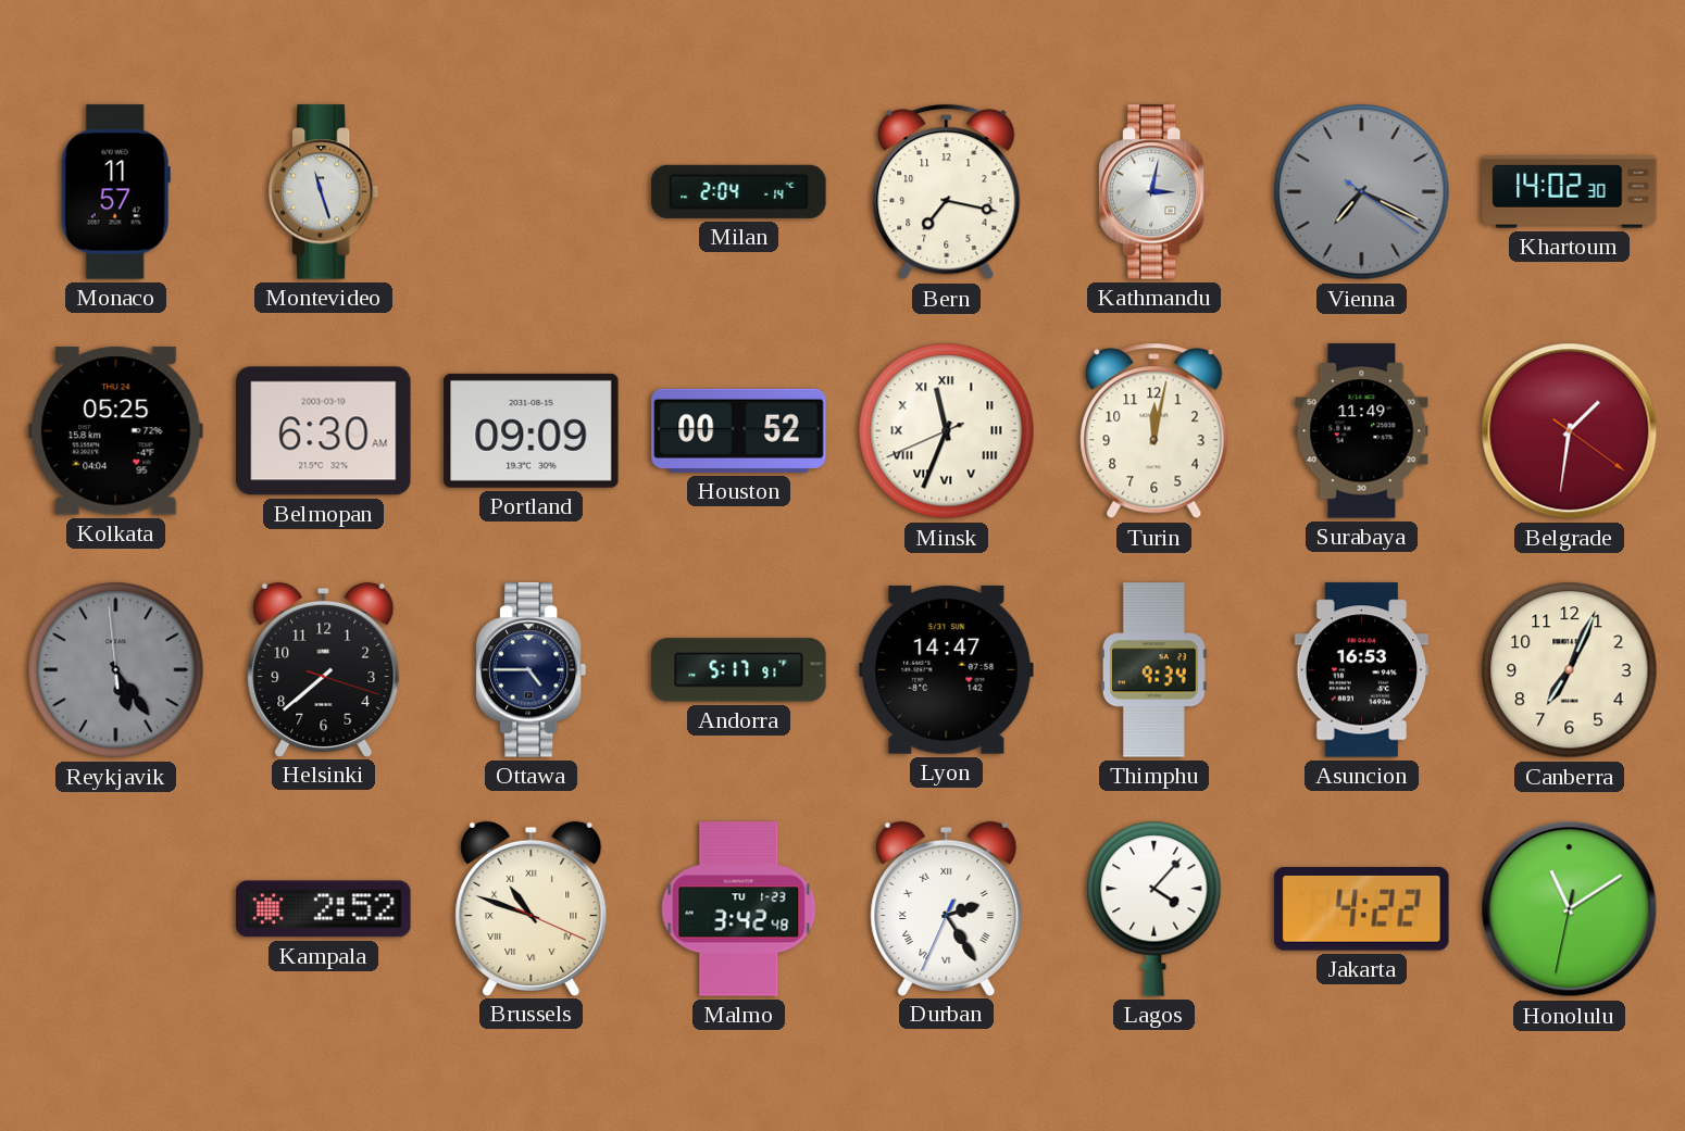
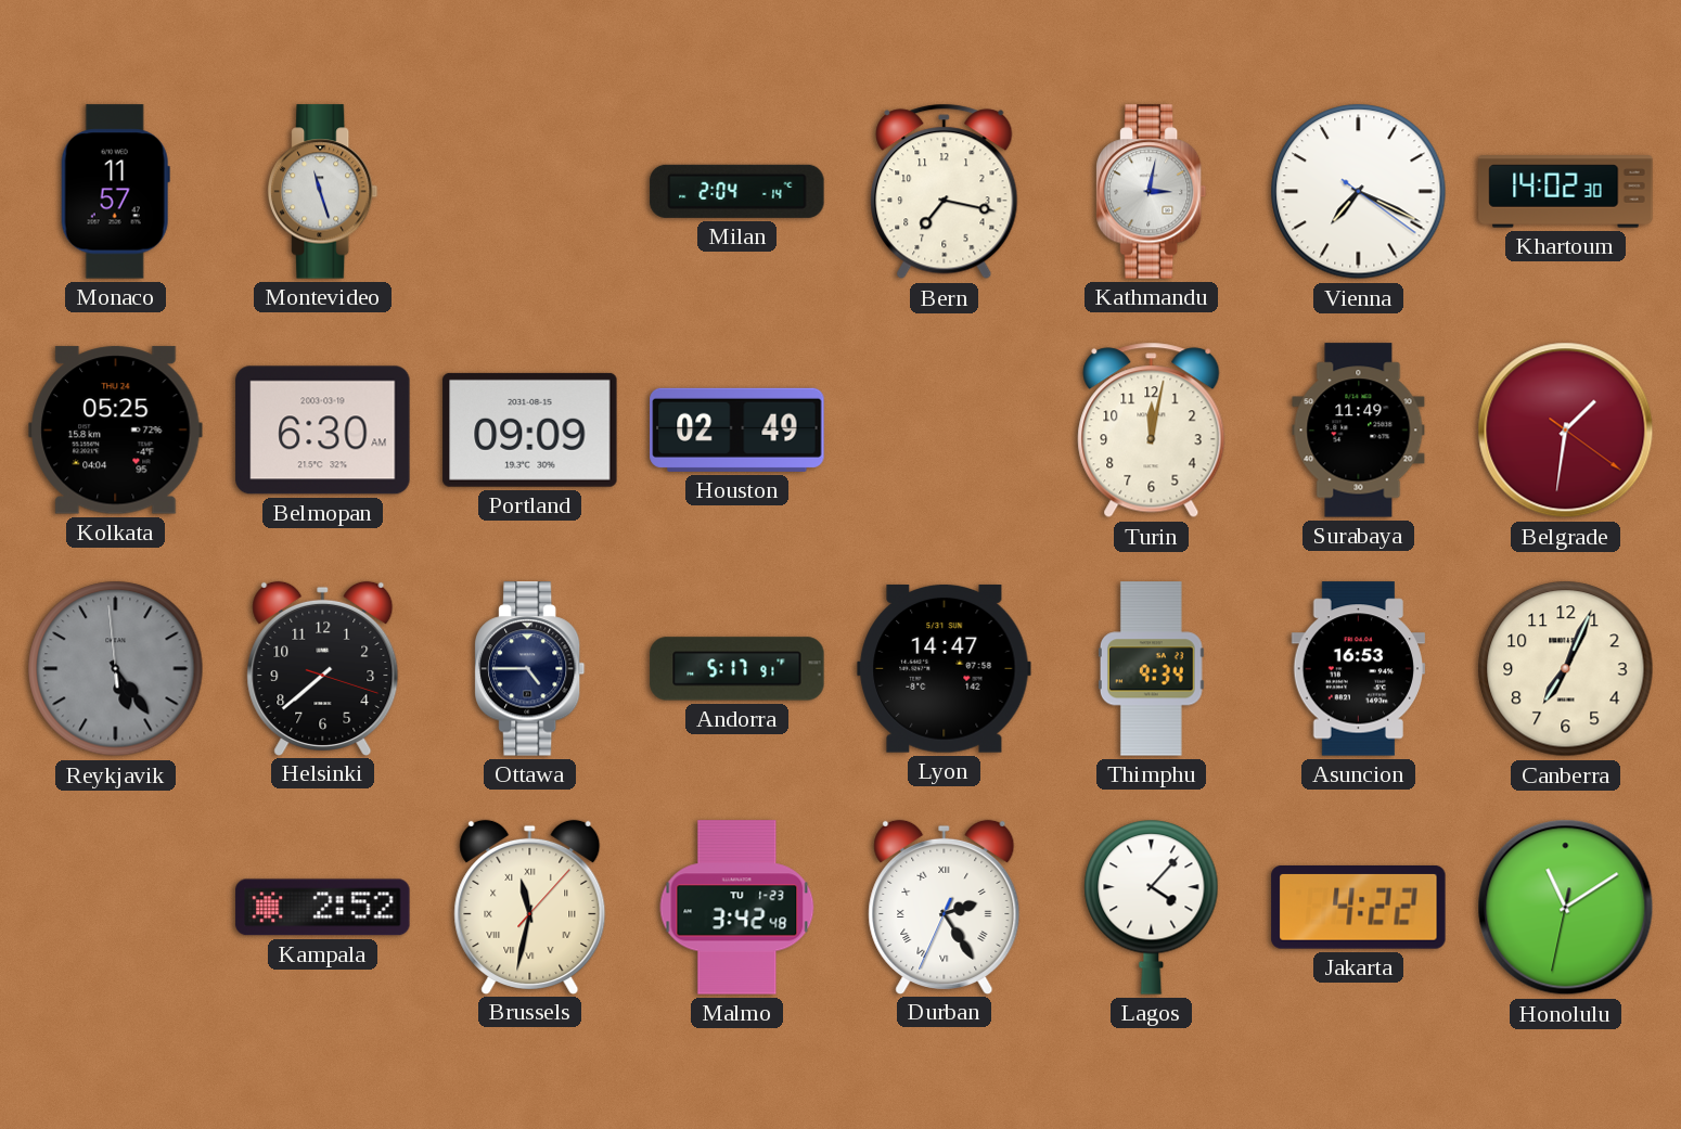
Vienna dial: grey -> white (1359, 192)
Houston: 00:52 -> 02:49 (737, 429)
Minsk: 11:33 -> none (947, 431)
Brussels: 10:48 -> 11:32 (530, 907)
